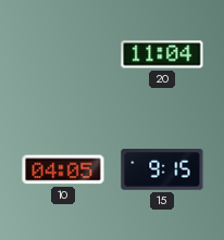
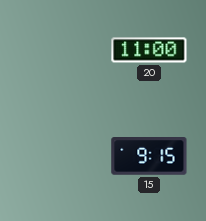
20: 11:04 -> 11:00 (149, 50)
10: 04:05 -> none (63, 169)
